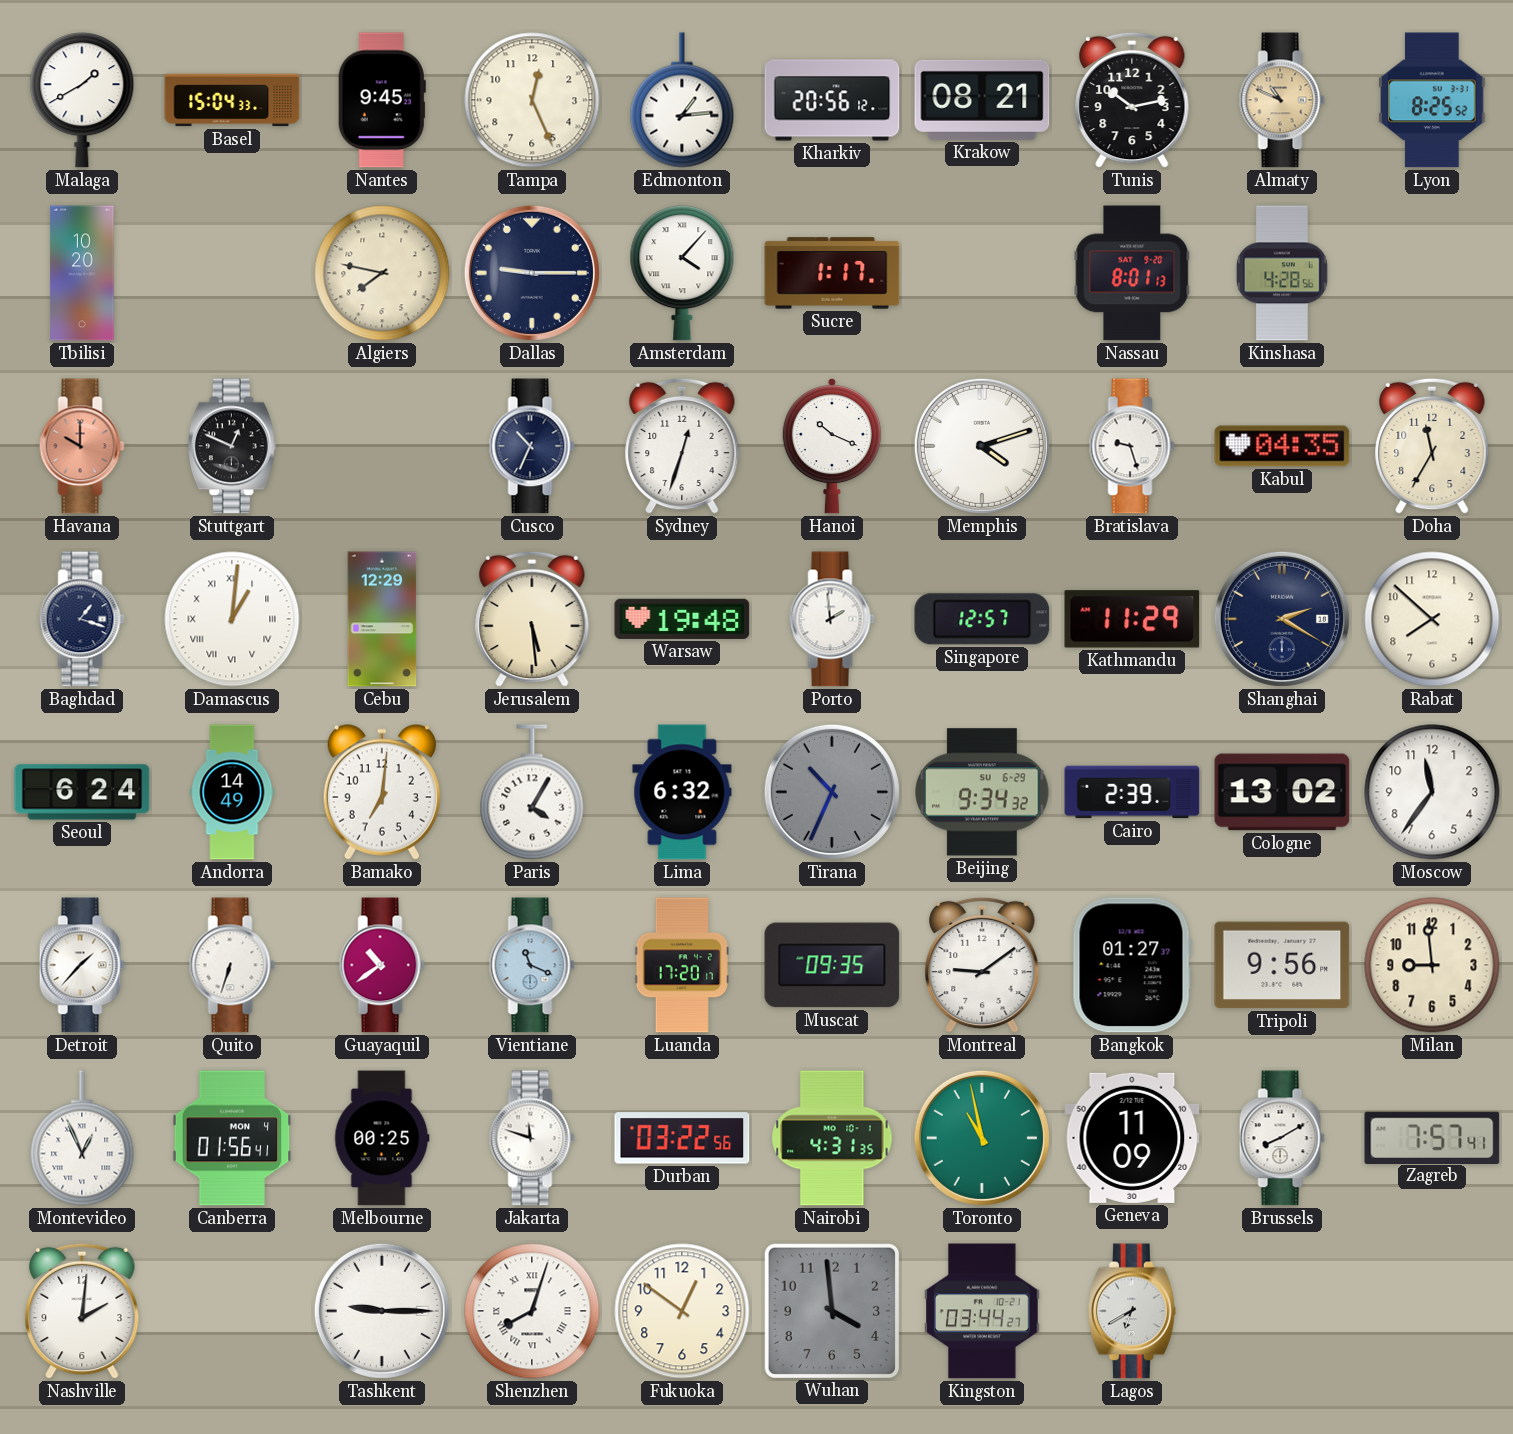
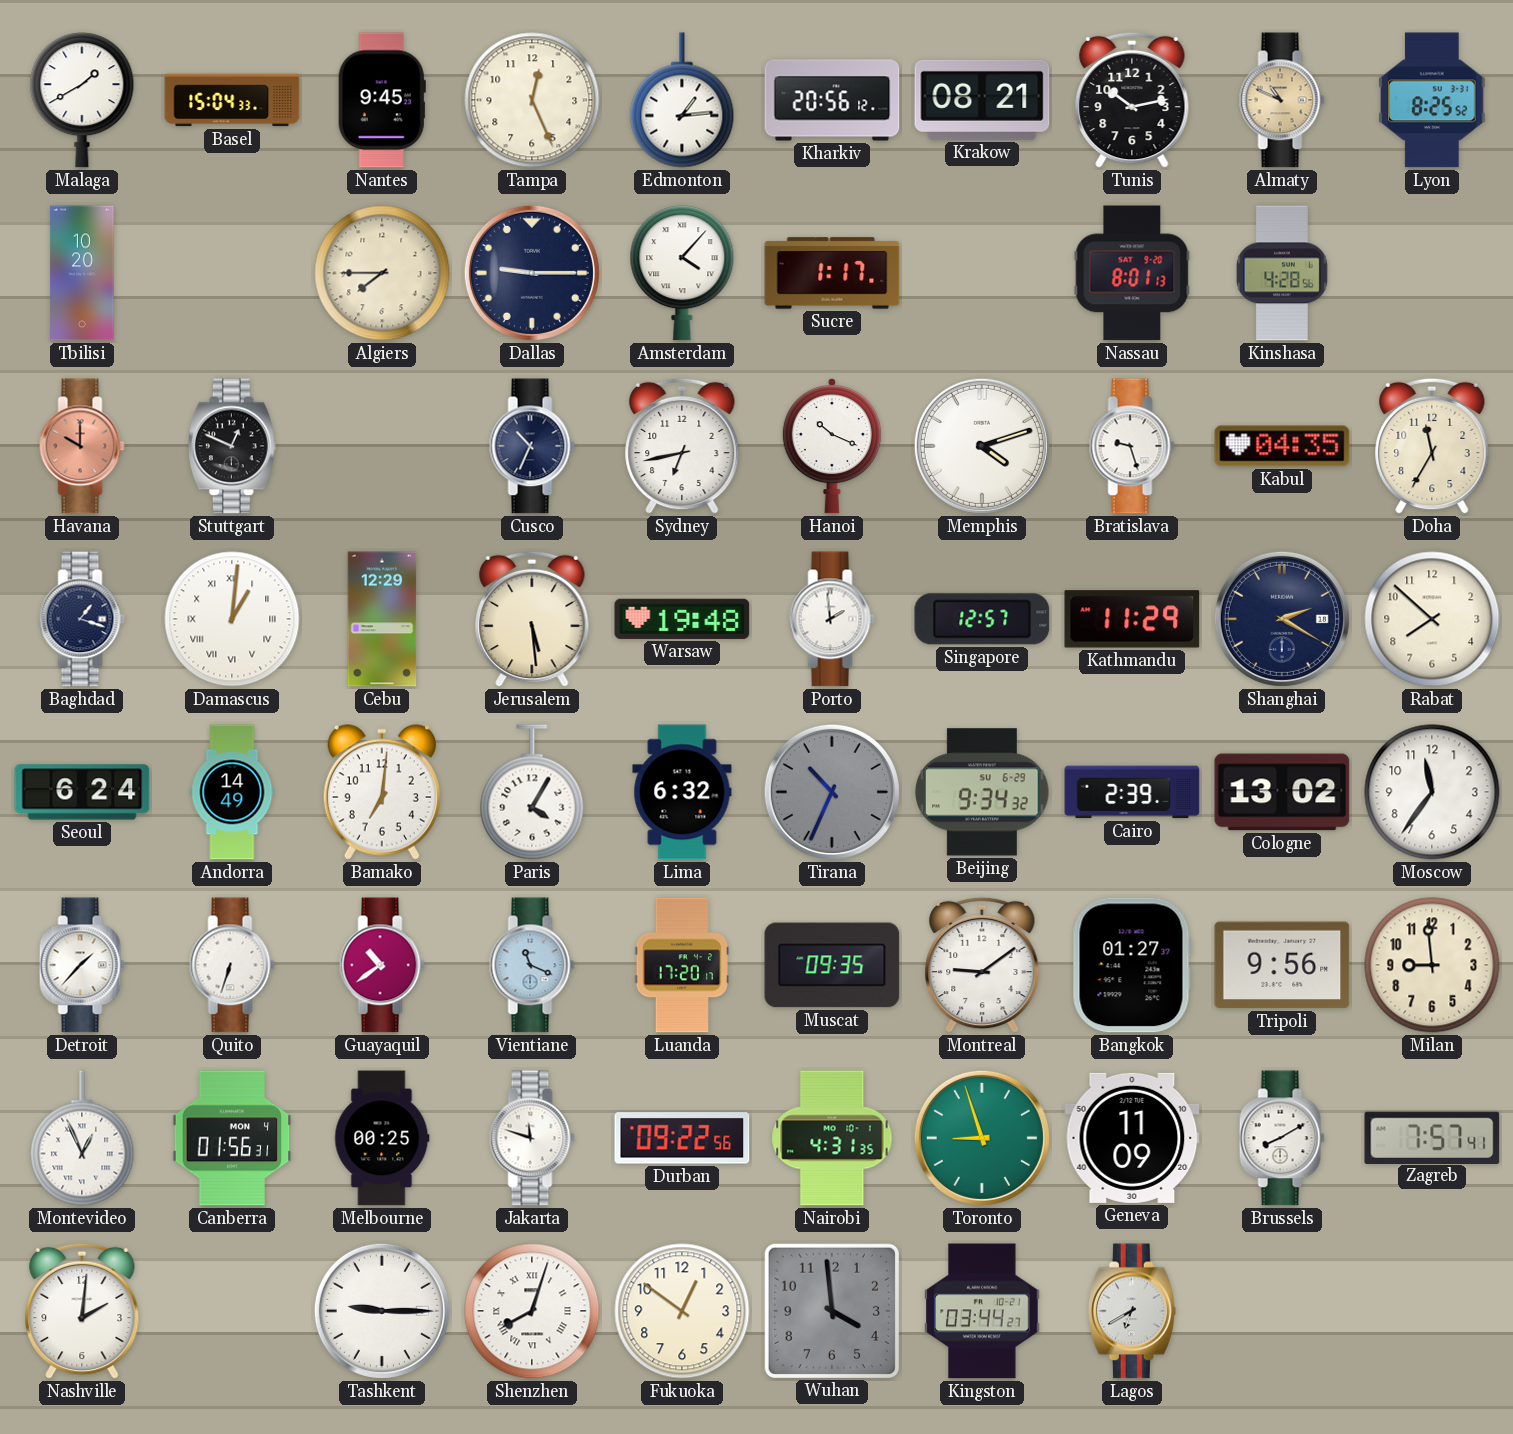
Algiers: 7:47 -> 7:45 (382, 273)
Sydney: 12:33 -> 6:43 (682, 446)
Canberra: 01:56:41 -> 01:56:31 (232, 1138)
Durban: 03:22 -> 09:22 (682, 1138)
Toronto: 10:58 -> 8:57 (982, 1138)
